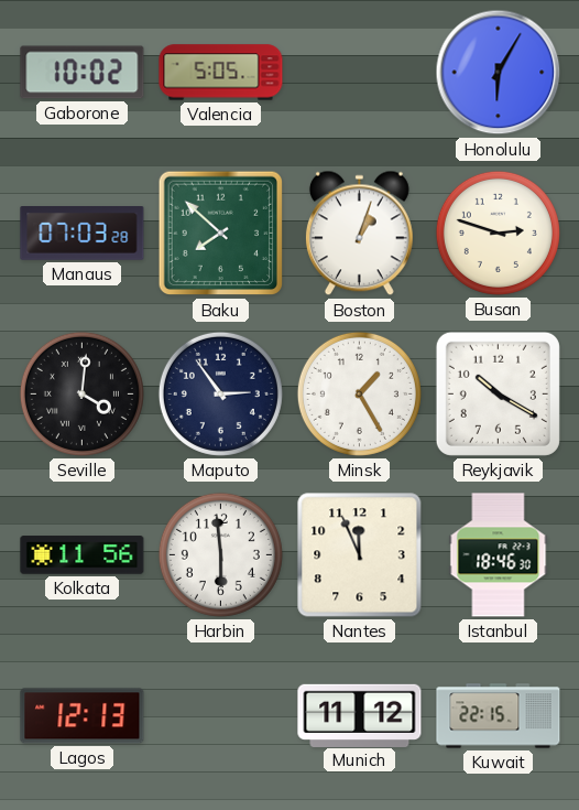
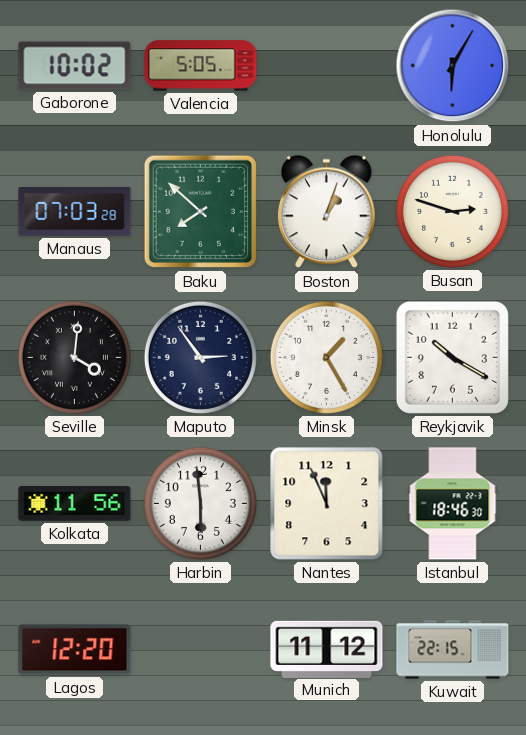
Lagos: 12:13 -> 12:20 (75, 650)
